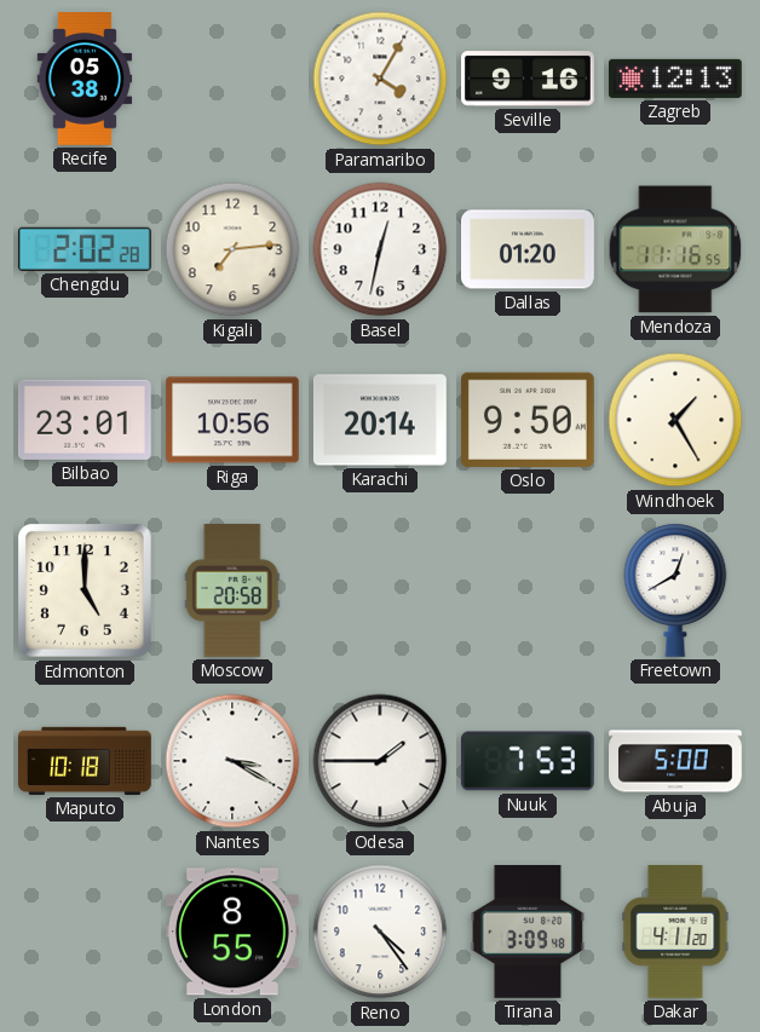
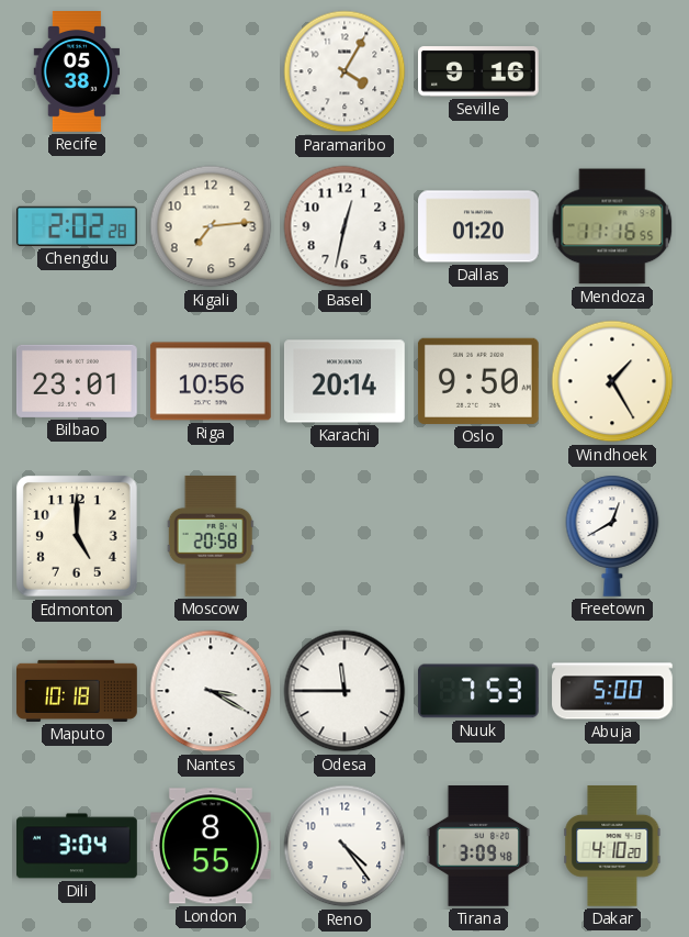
Zagreb: 12:13 -> none (676, 79)
Odesa: 1:45 -> 11:45 (344, 691)
Dili: none -> 3:04 (78, 846)
Dakar: 4:11 -> 4:10 (612, 847)
